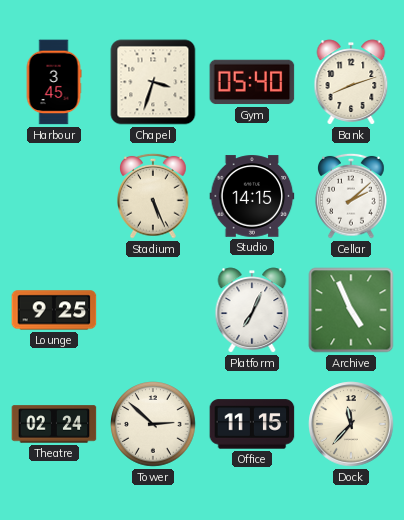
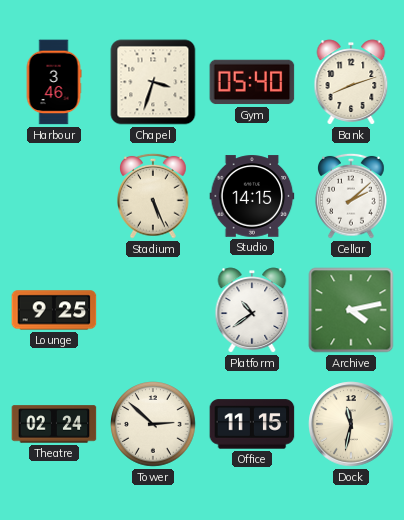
Harbour: 3:45 -> 3:46 (54, 82)
Platform: 7:04 -> 10:39 (252, 310)
Archive: 4:56 -> 4:13 (351, 310)
Dock: 11:37 -> 11:32 (351, 424)
